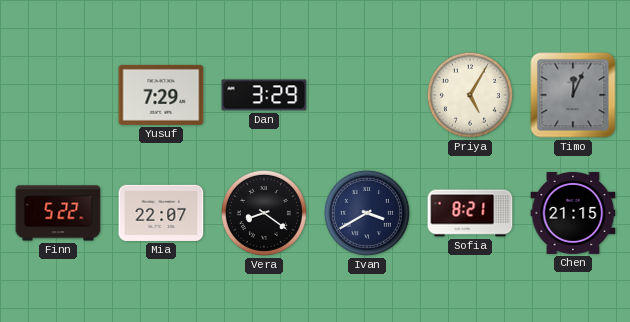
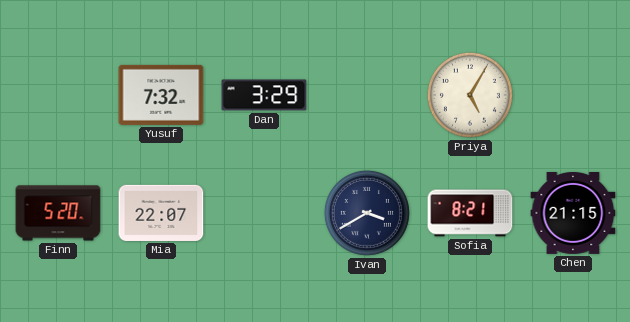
Yusuf: 7:29 -> 7:32 (161, 95)
Timo: 12:04 -> none (573, 95)
Finn: 5:22 -> 5:20 (58, 213)
Vera: 8:21 -> none (264, 213)
